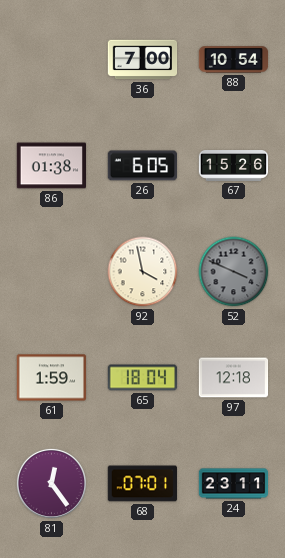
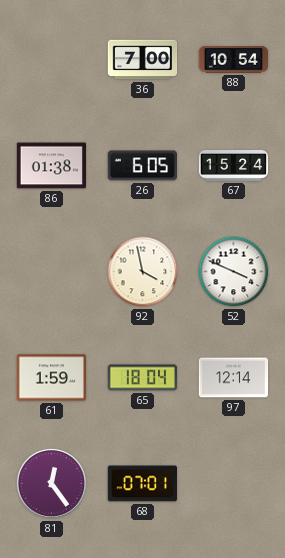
67: 15:26 -> 15:24 (234, 166)
52 dial: grey -> white (234, 272)
97: 12:18 -> 12:14 (234, 378)
24: 23:11 -> none (234, 484)
